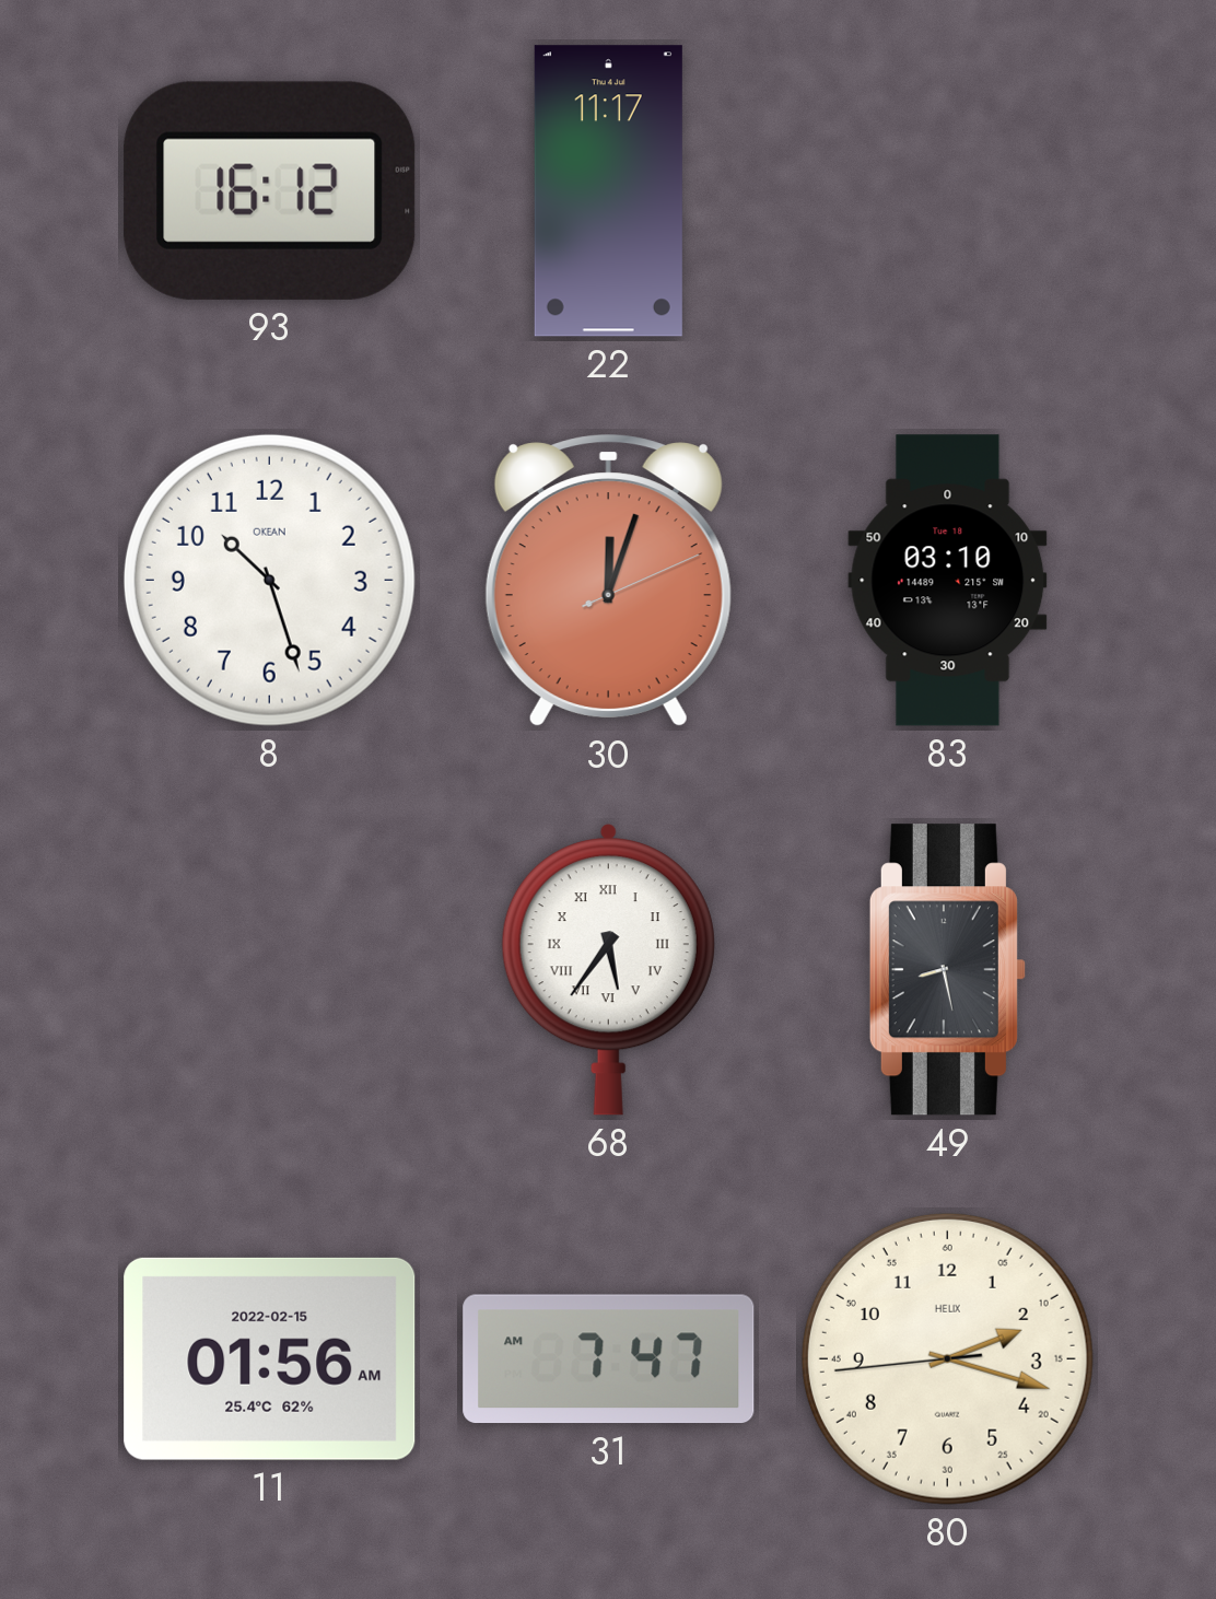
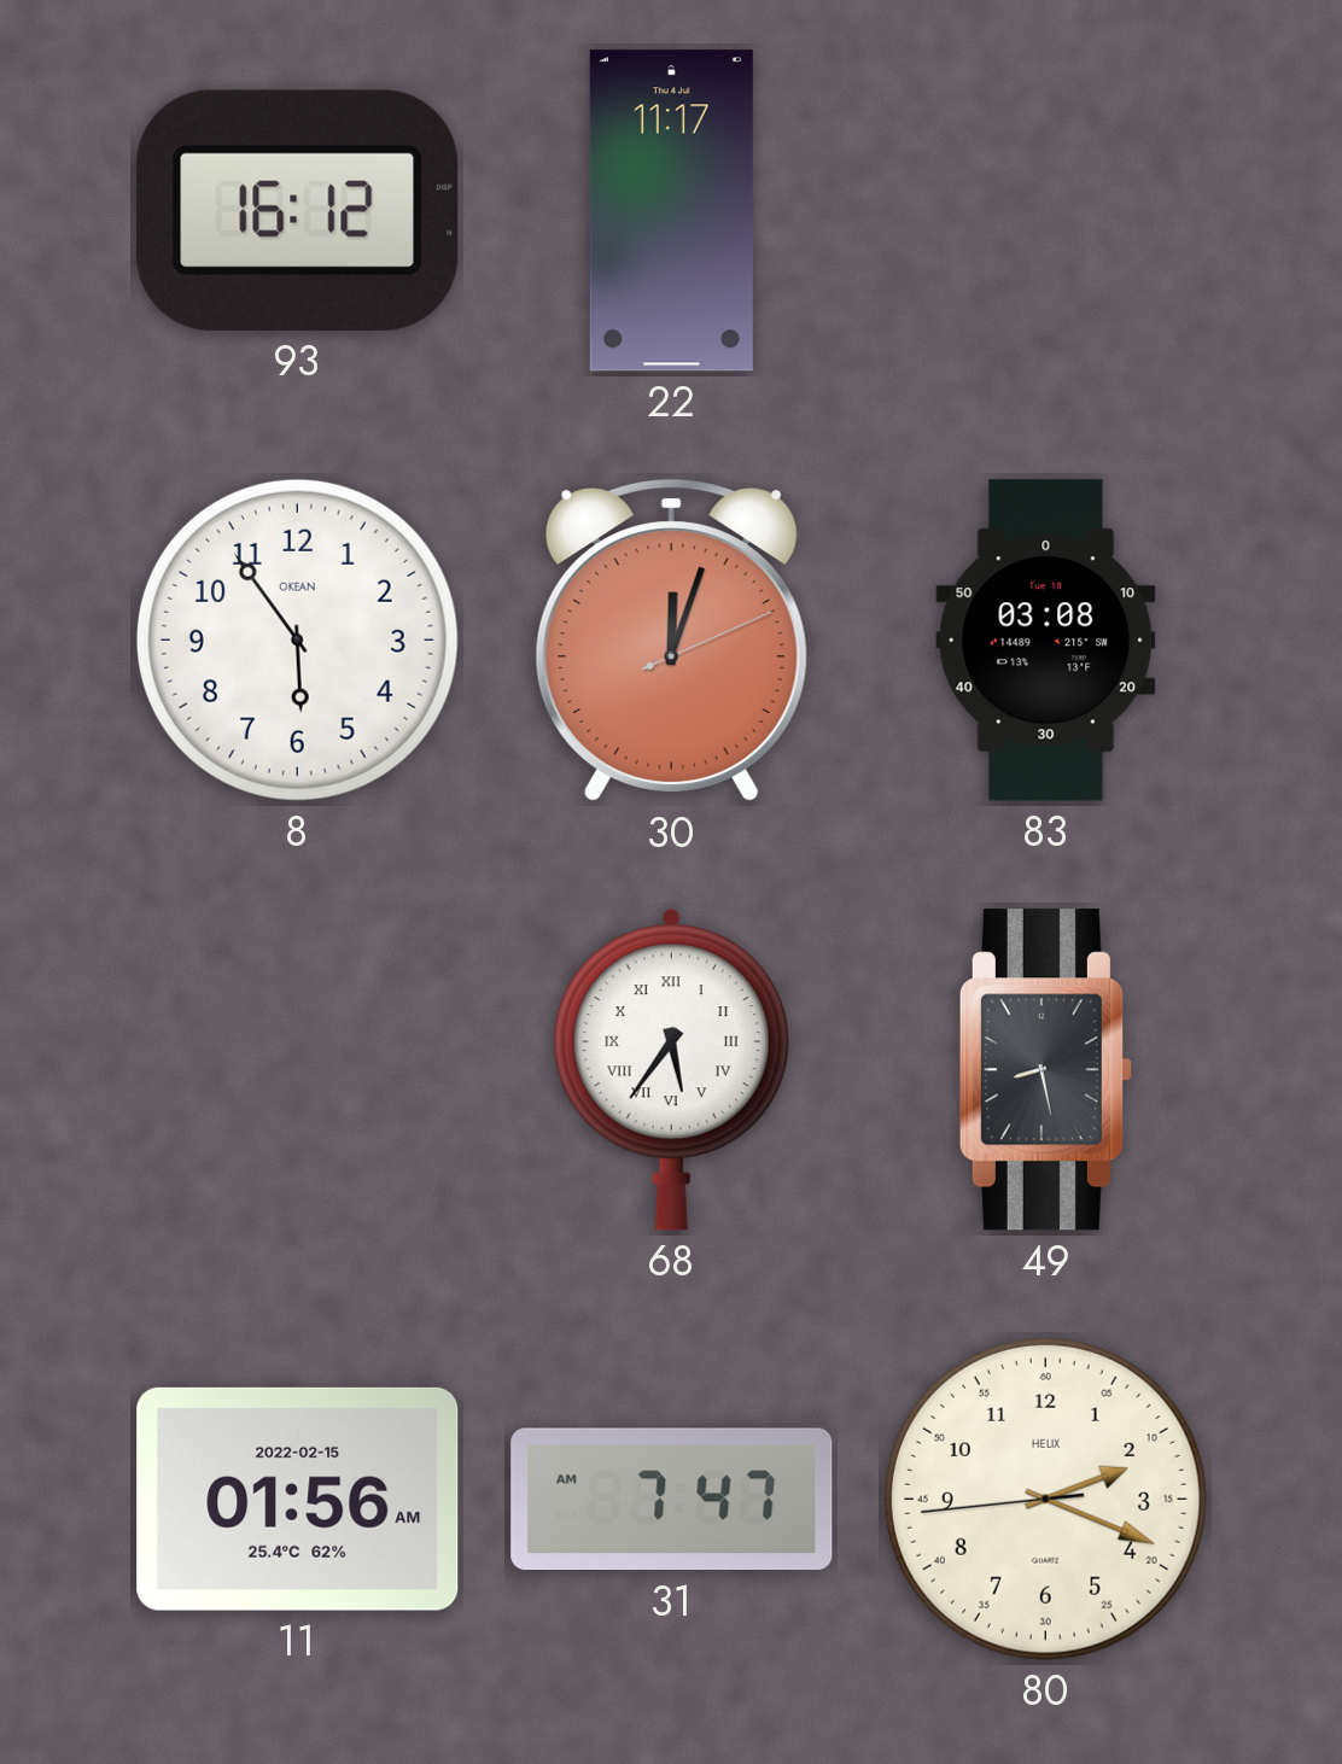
8: 10:27 -> 5:54 (297, 639)
83: 03:10 -> 03:08 (1046, 641)
80: 2:17 -> 2:18 (1045, 1499)
